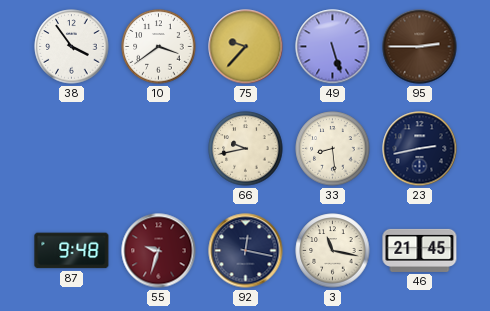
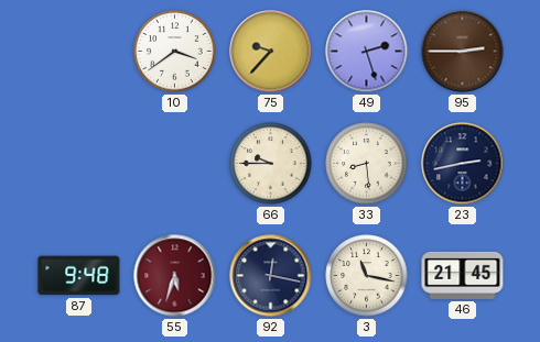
38: 3:54 -> none (72, 47)
49: 5:27 -> 2:27 (367, 52)
66: 9:43 -> 9:45 (271, 164)
55: 9:33 -> 5:33 (175, 276)
